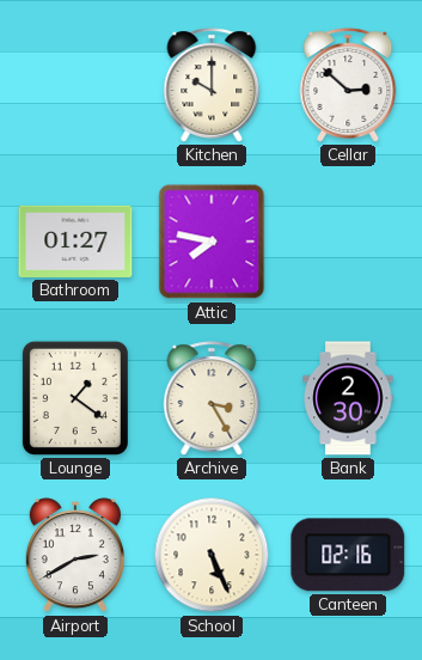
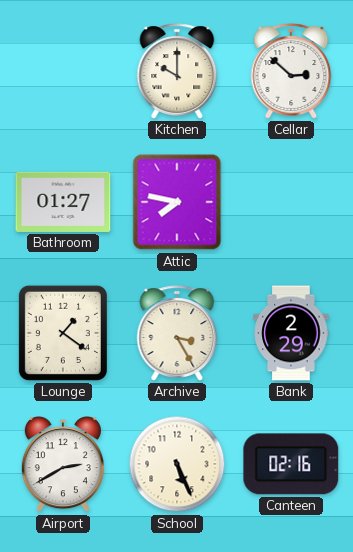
Bank: 2:30 -> 2:29 (291, 333)
